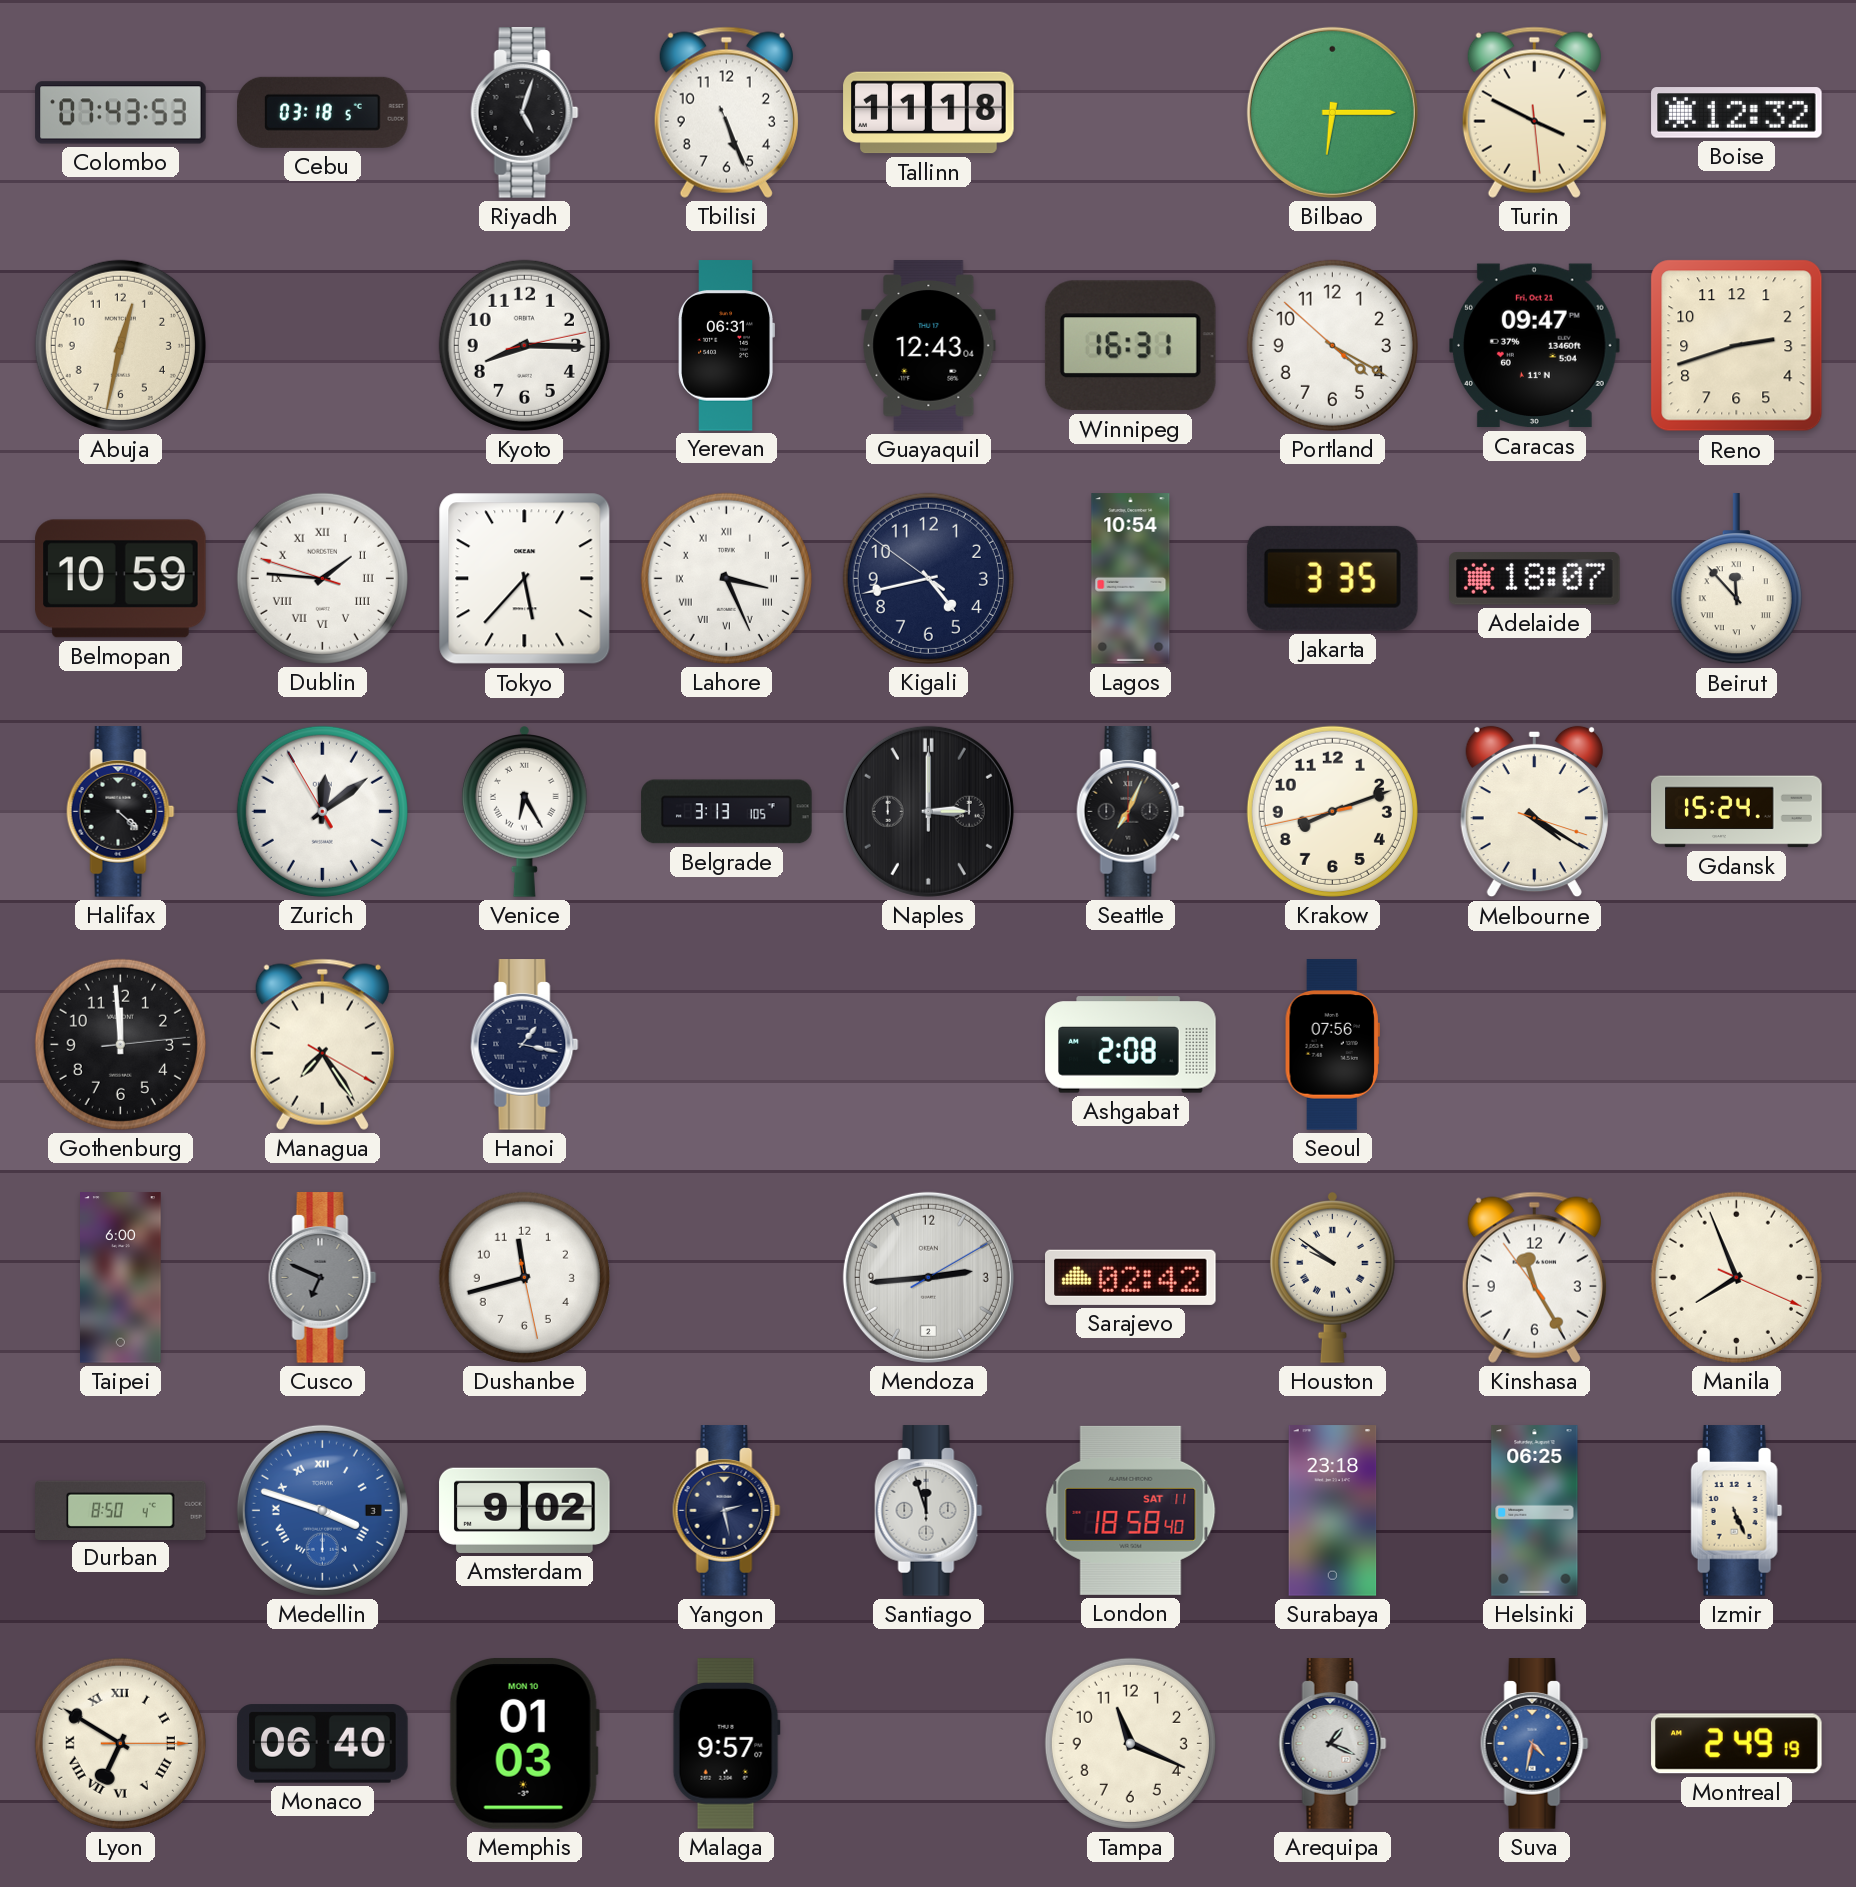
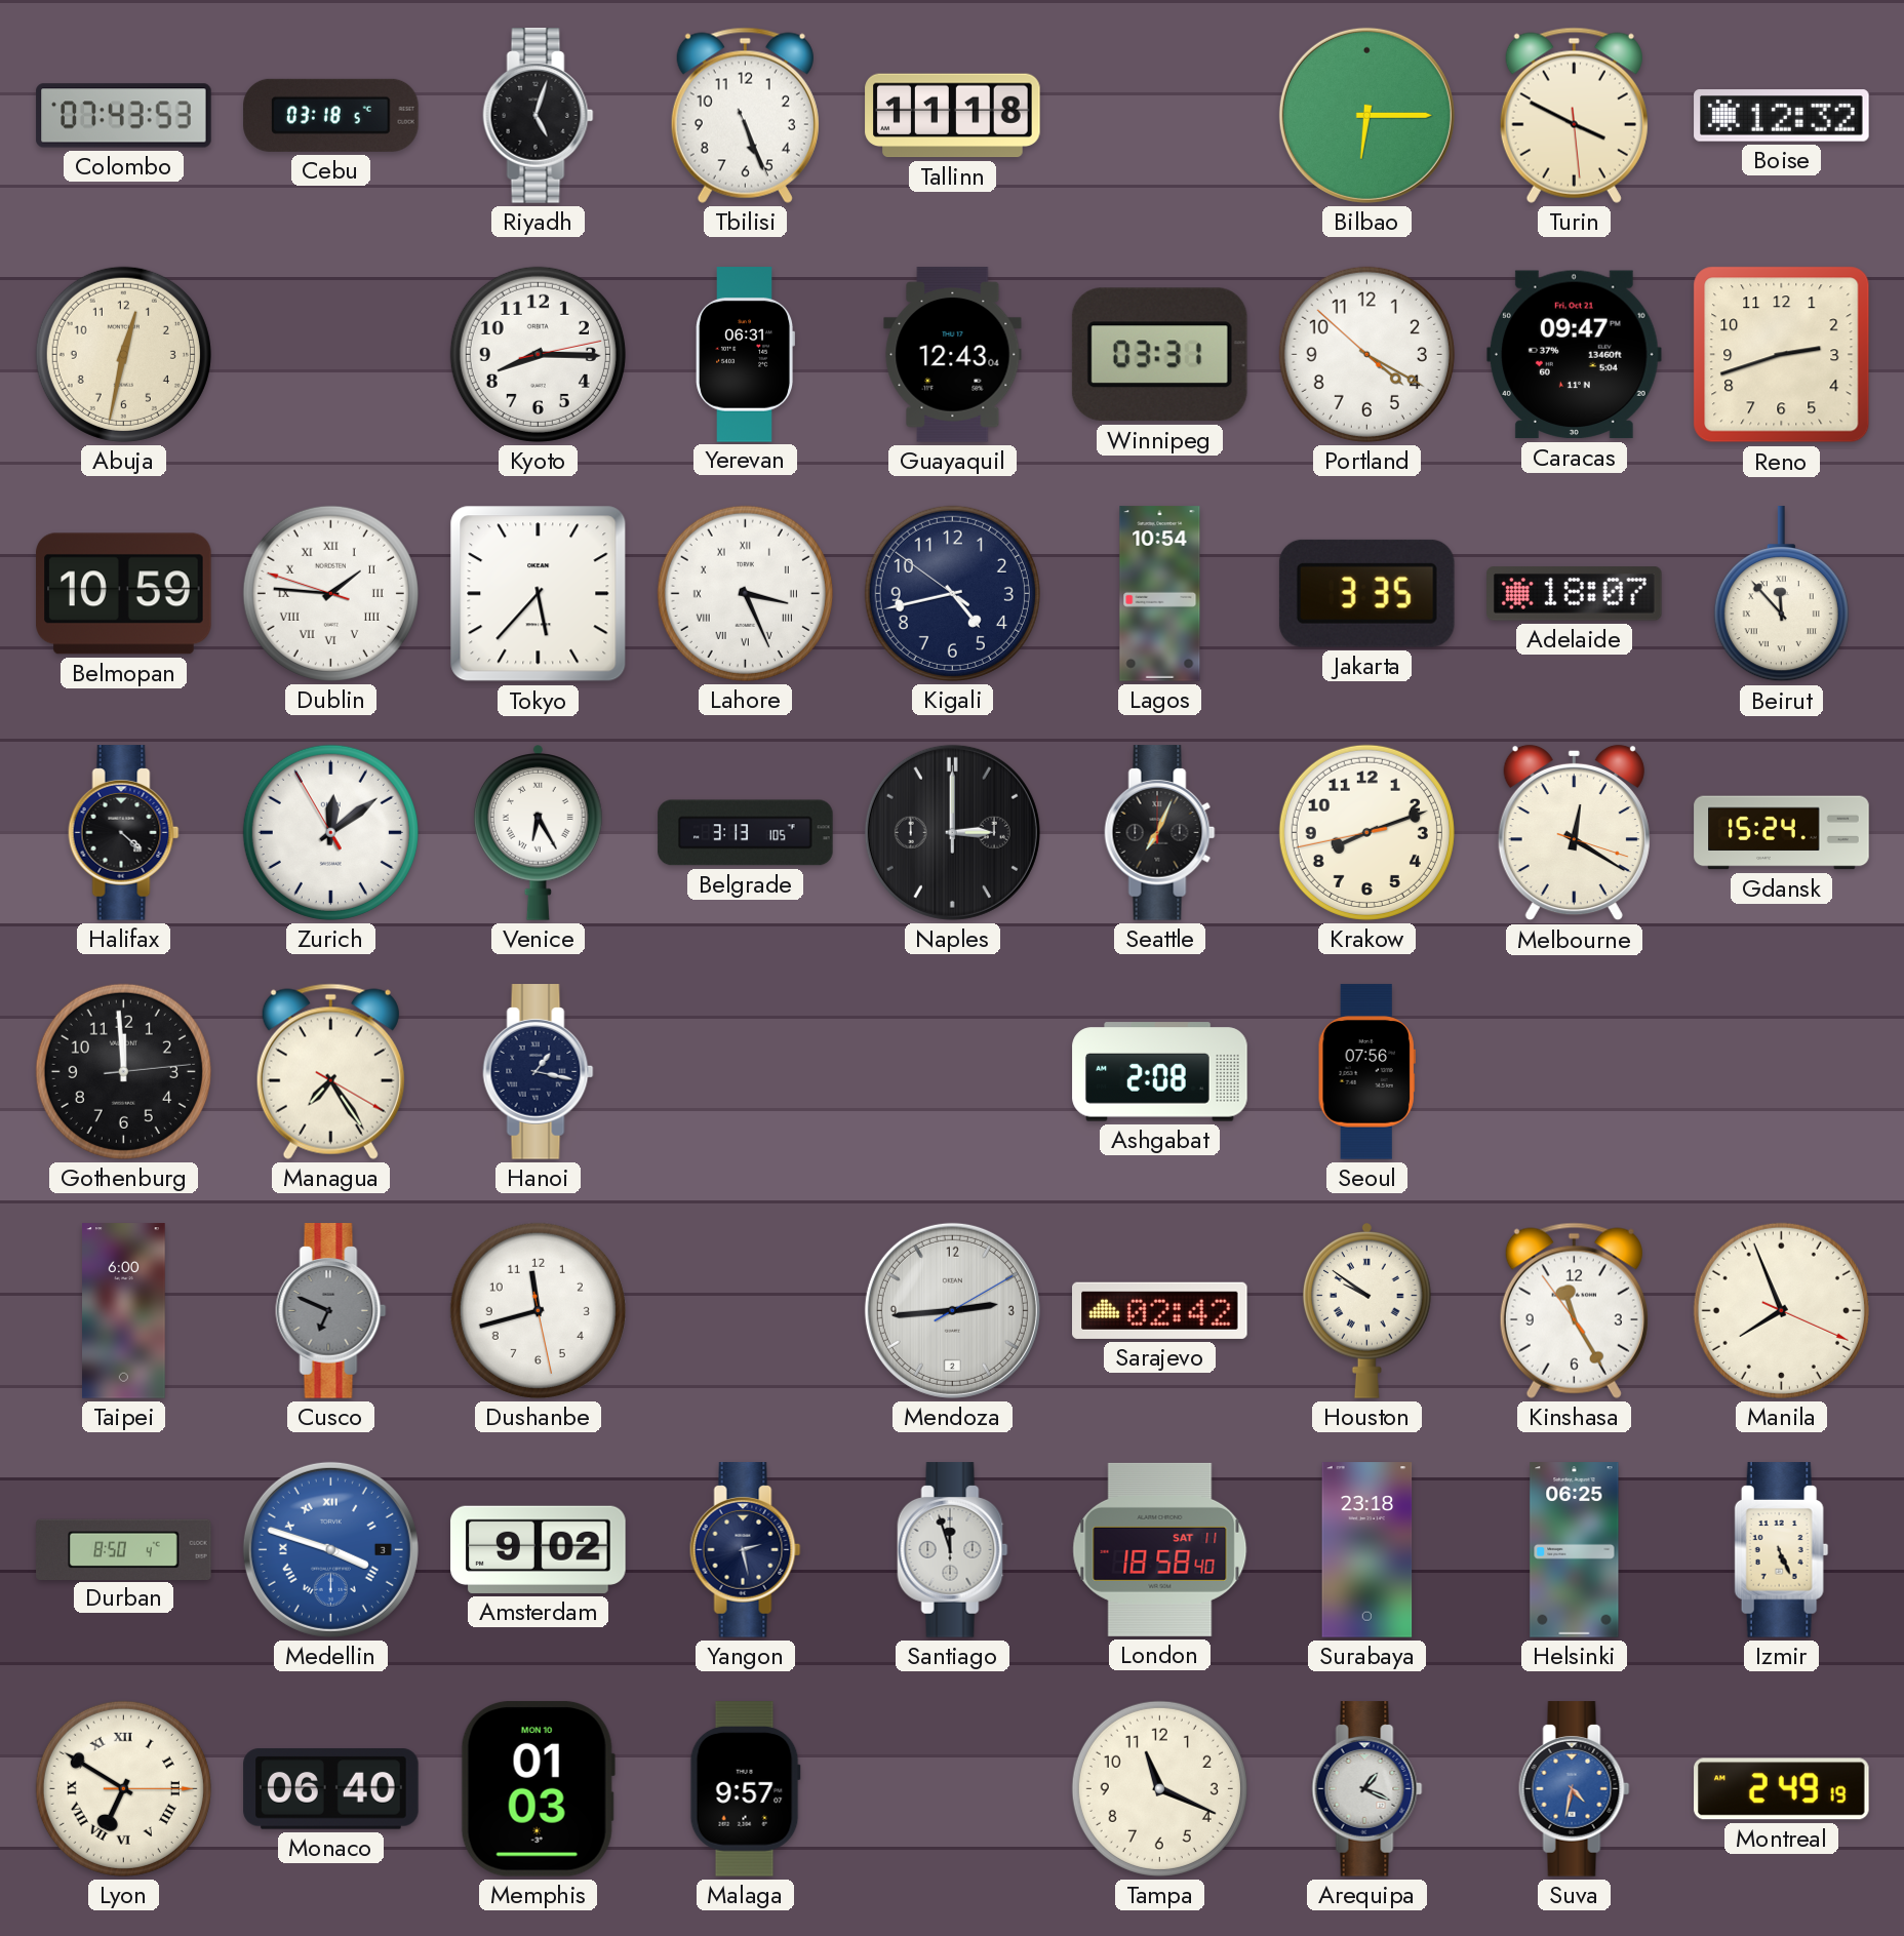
Winnipeg: 16:31 -> 03:31 (1159, 355)
Melbourne: 4:20 -> 12:20 (1574, 833)
